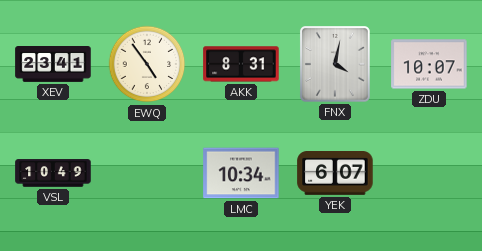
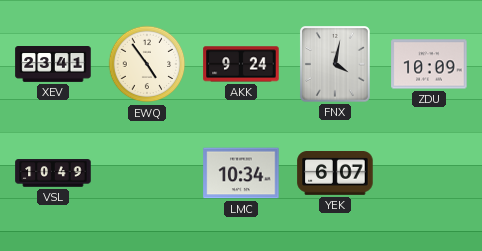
AKK: 8:31 -> 9:24 (241, 64)
ZDU: 10:07 -> 10:09 (429, 64)
